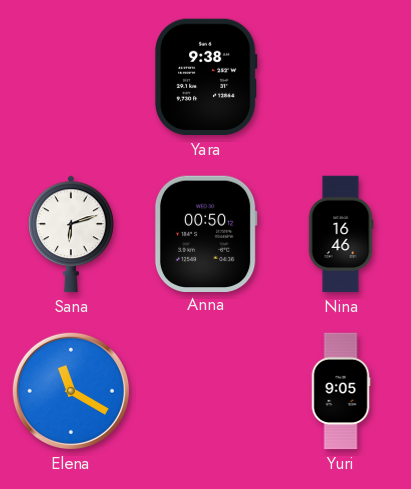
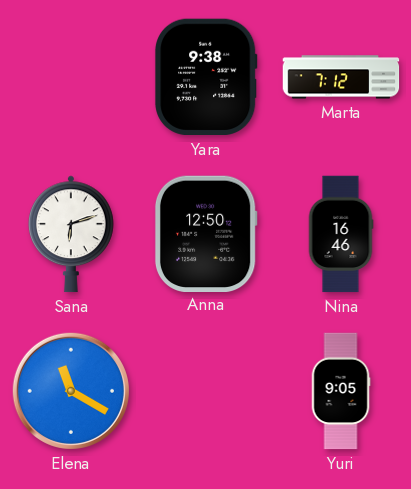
Marta: none -> 7:12 (341, 77)
Anna: 00:50 -> 12:50 (206, 233)
